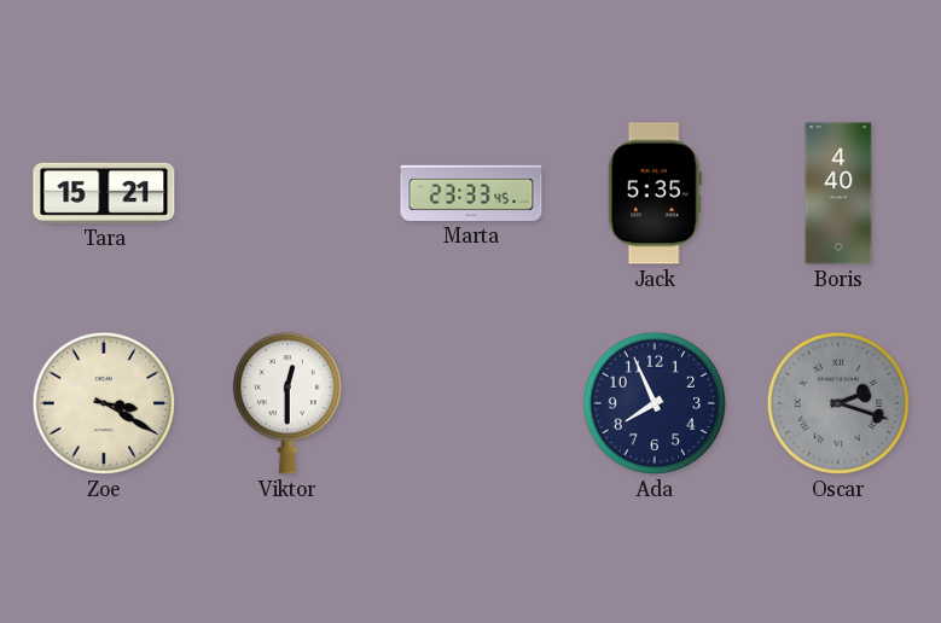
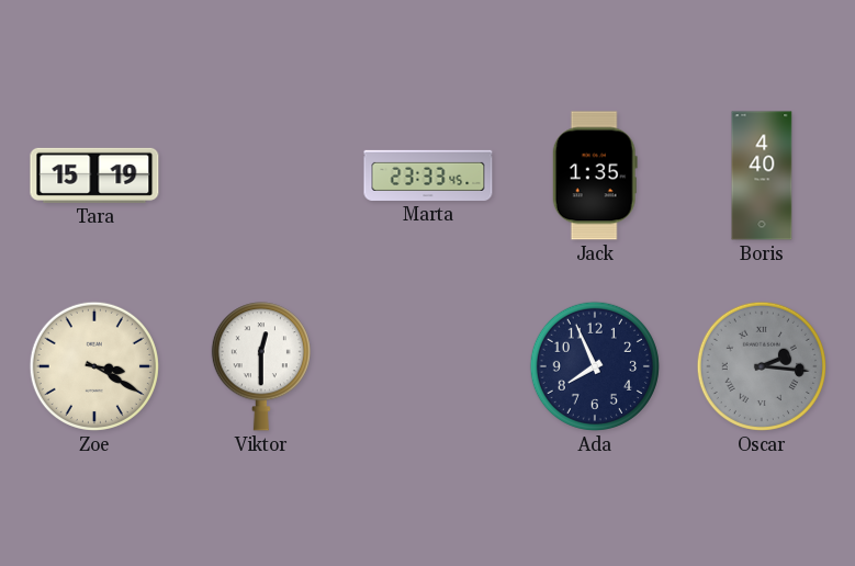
Tara: 15:21 -> 15:19 (94, 176)
Jack: 5:35 -> 1:35 (595, 176)
Oscar: 2:18 -> 2:16 (762, 366)
